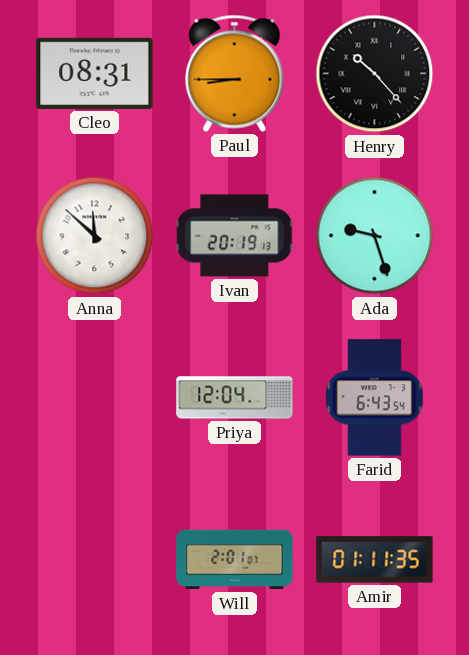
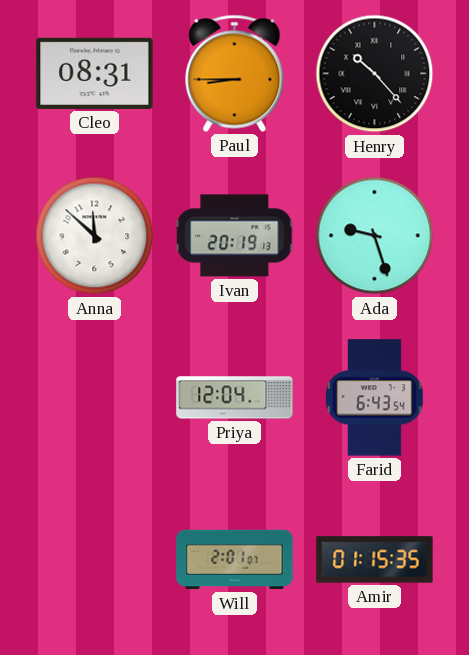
Amir: 01:11 -> 01:15 (375, 560)
